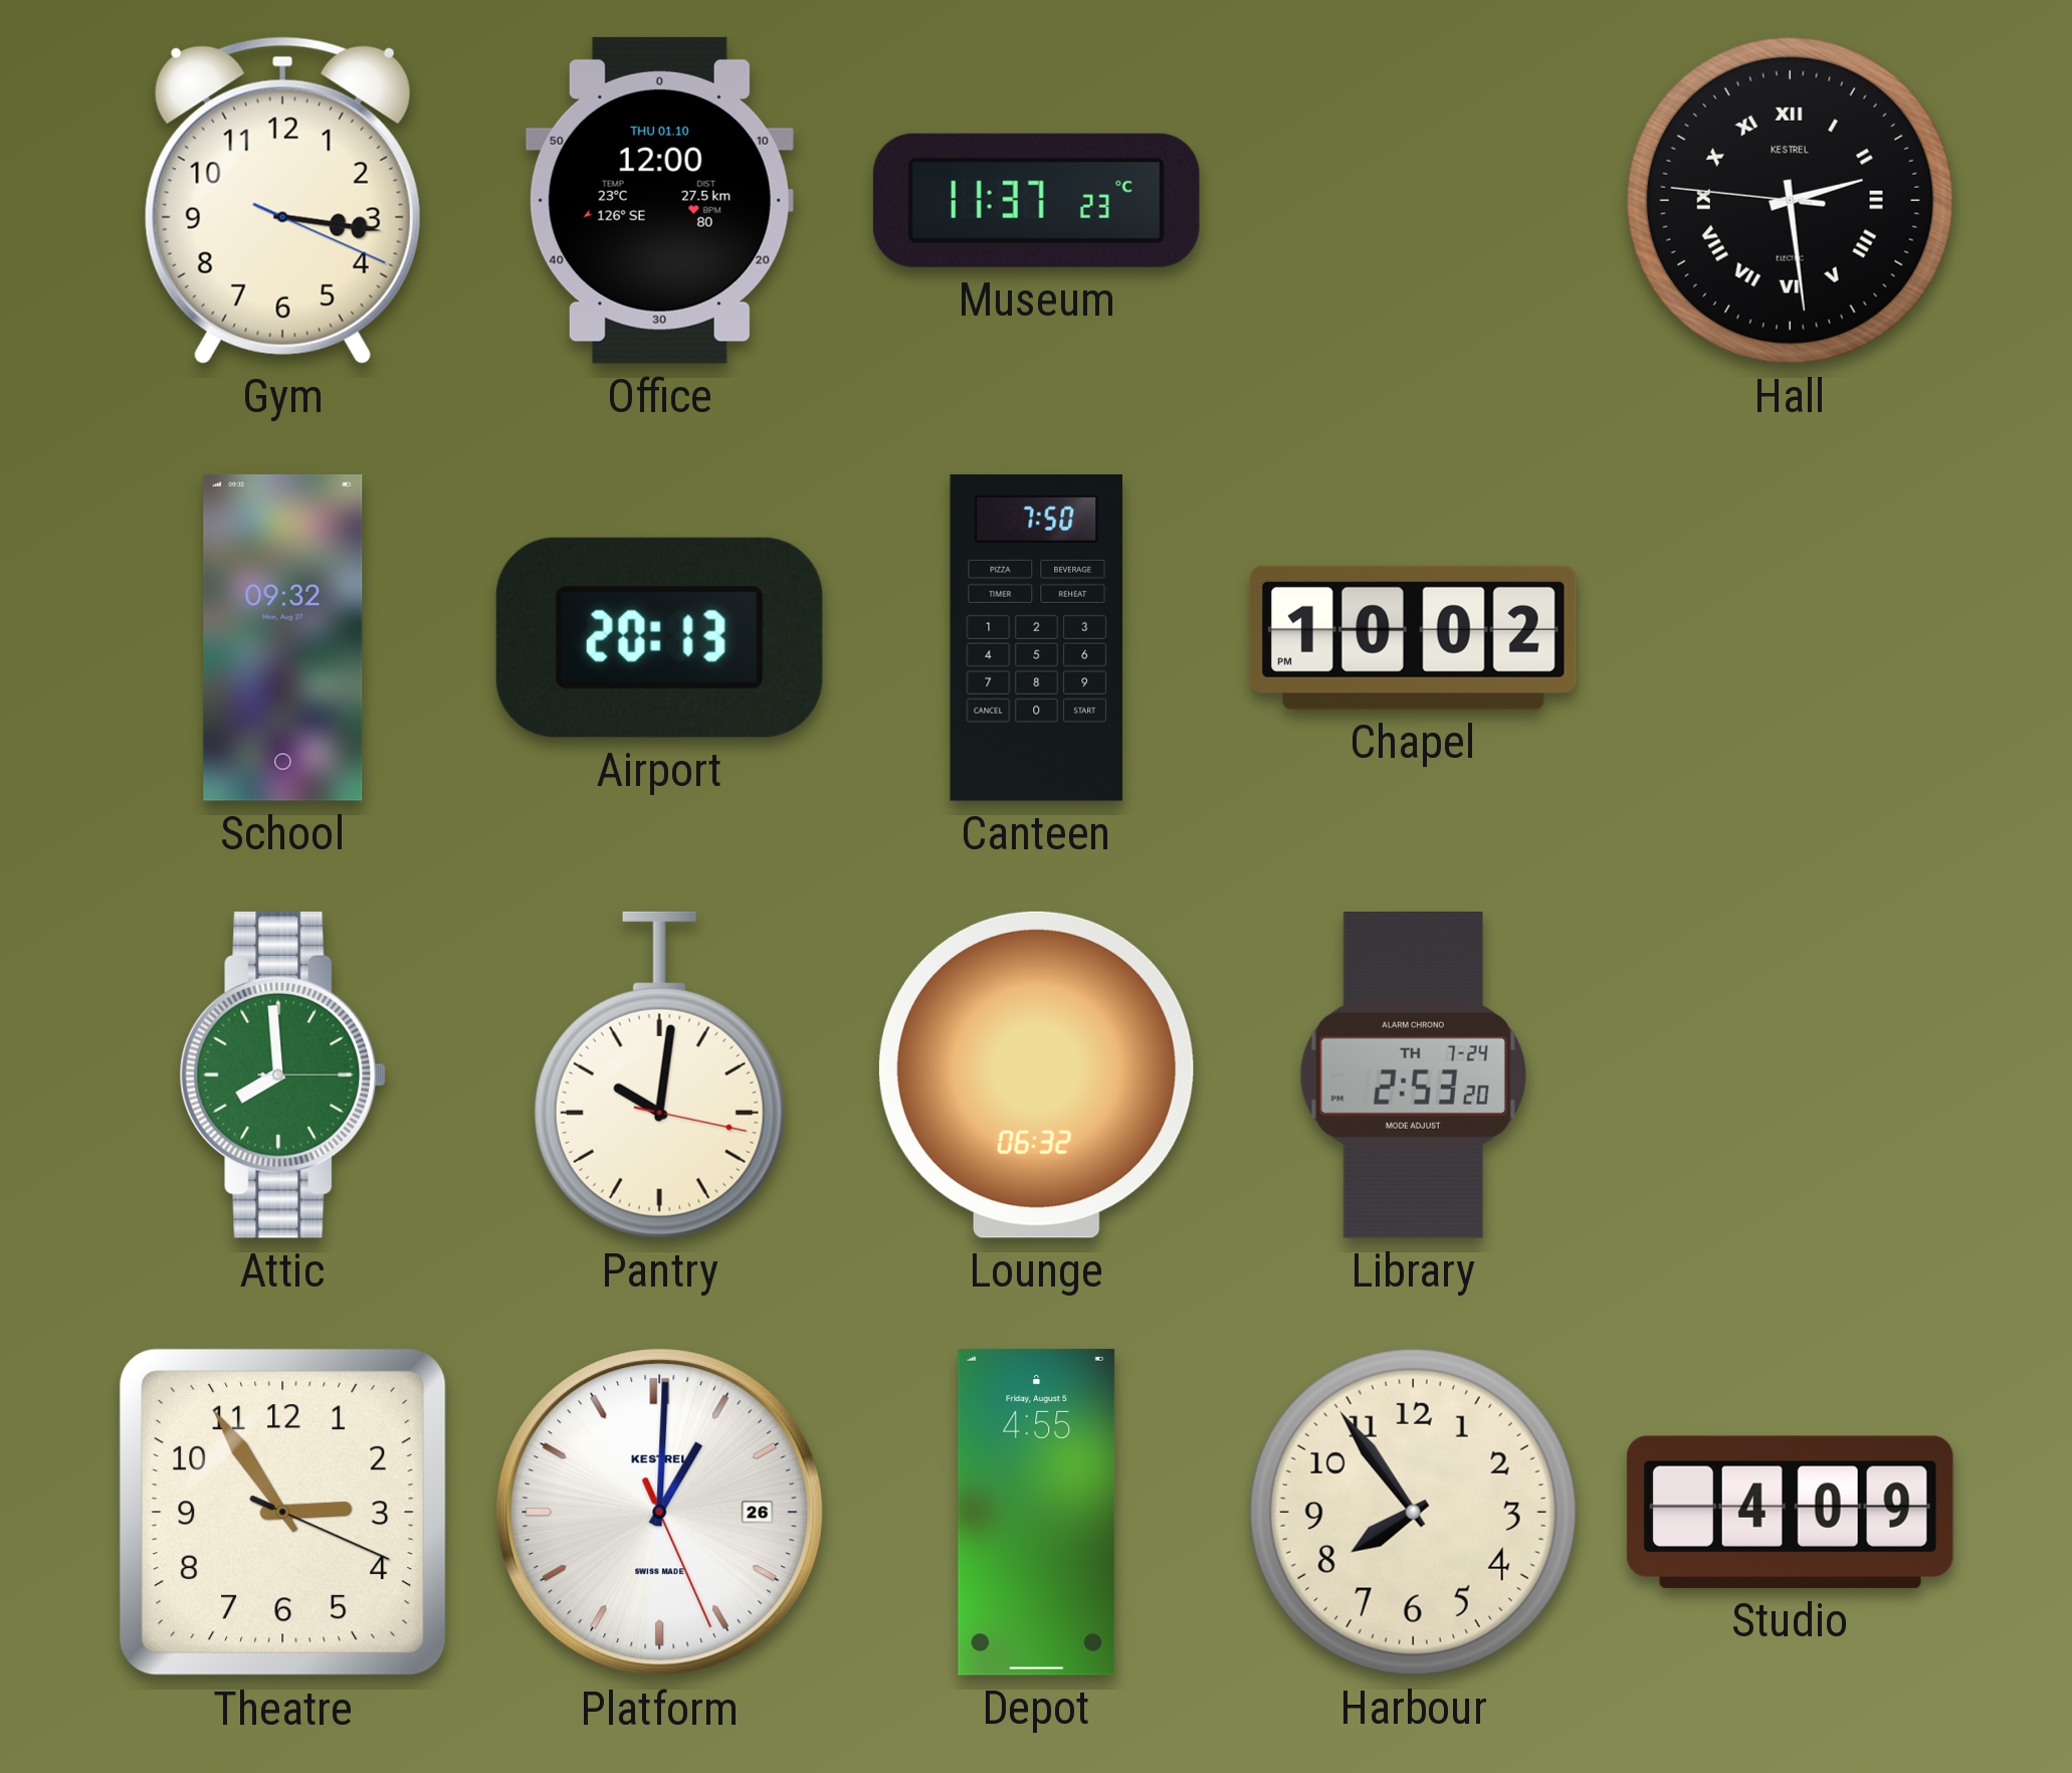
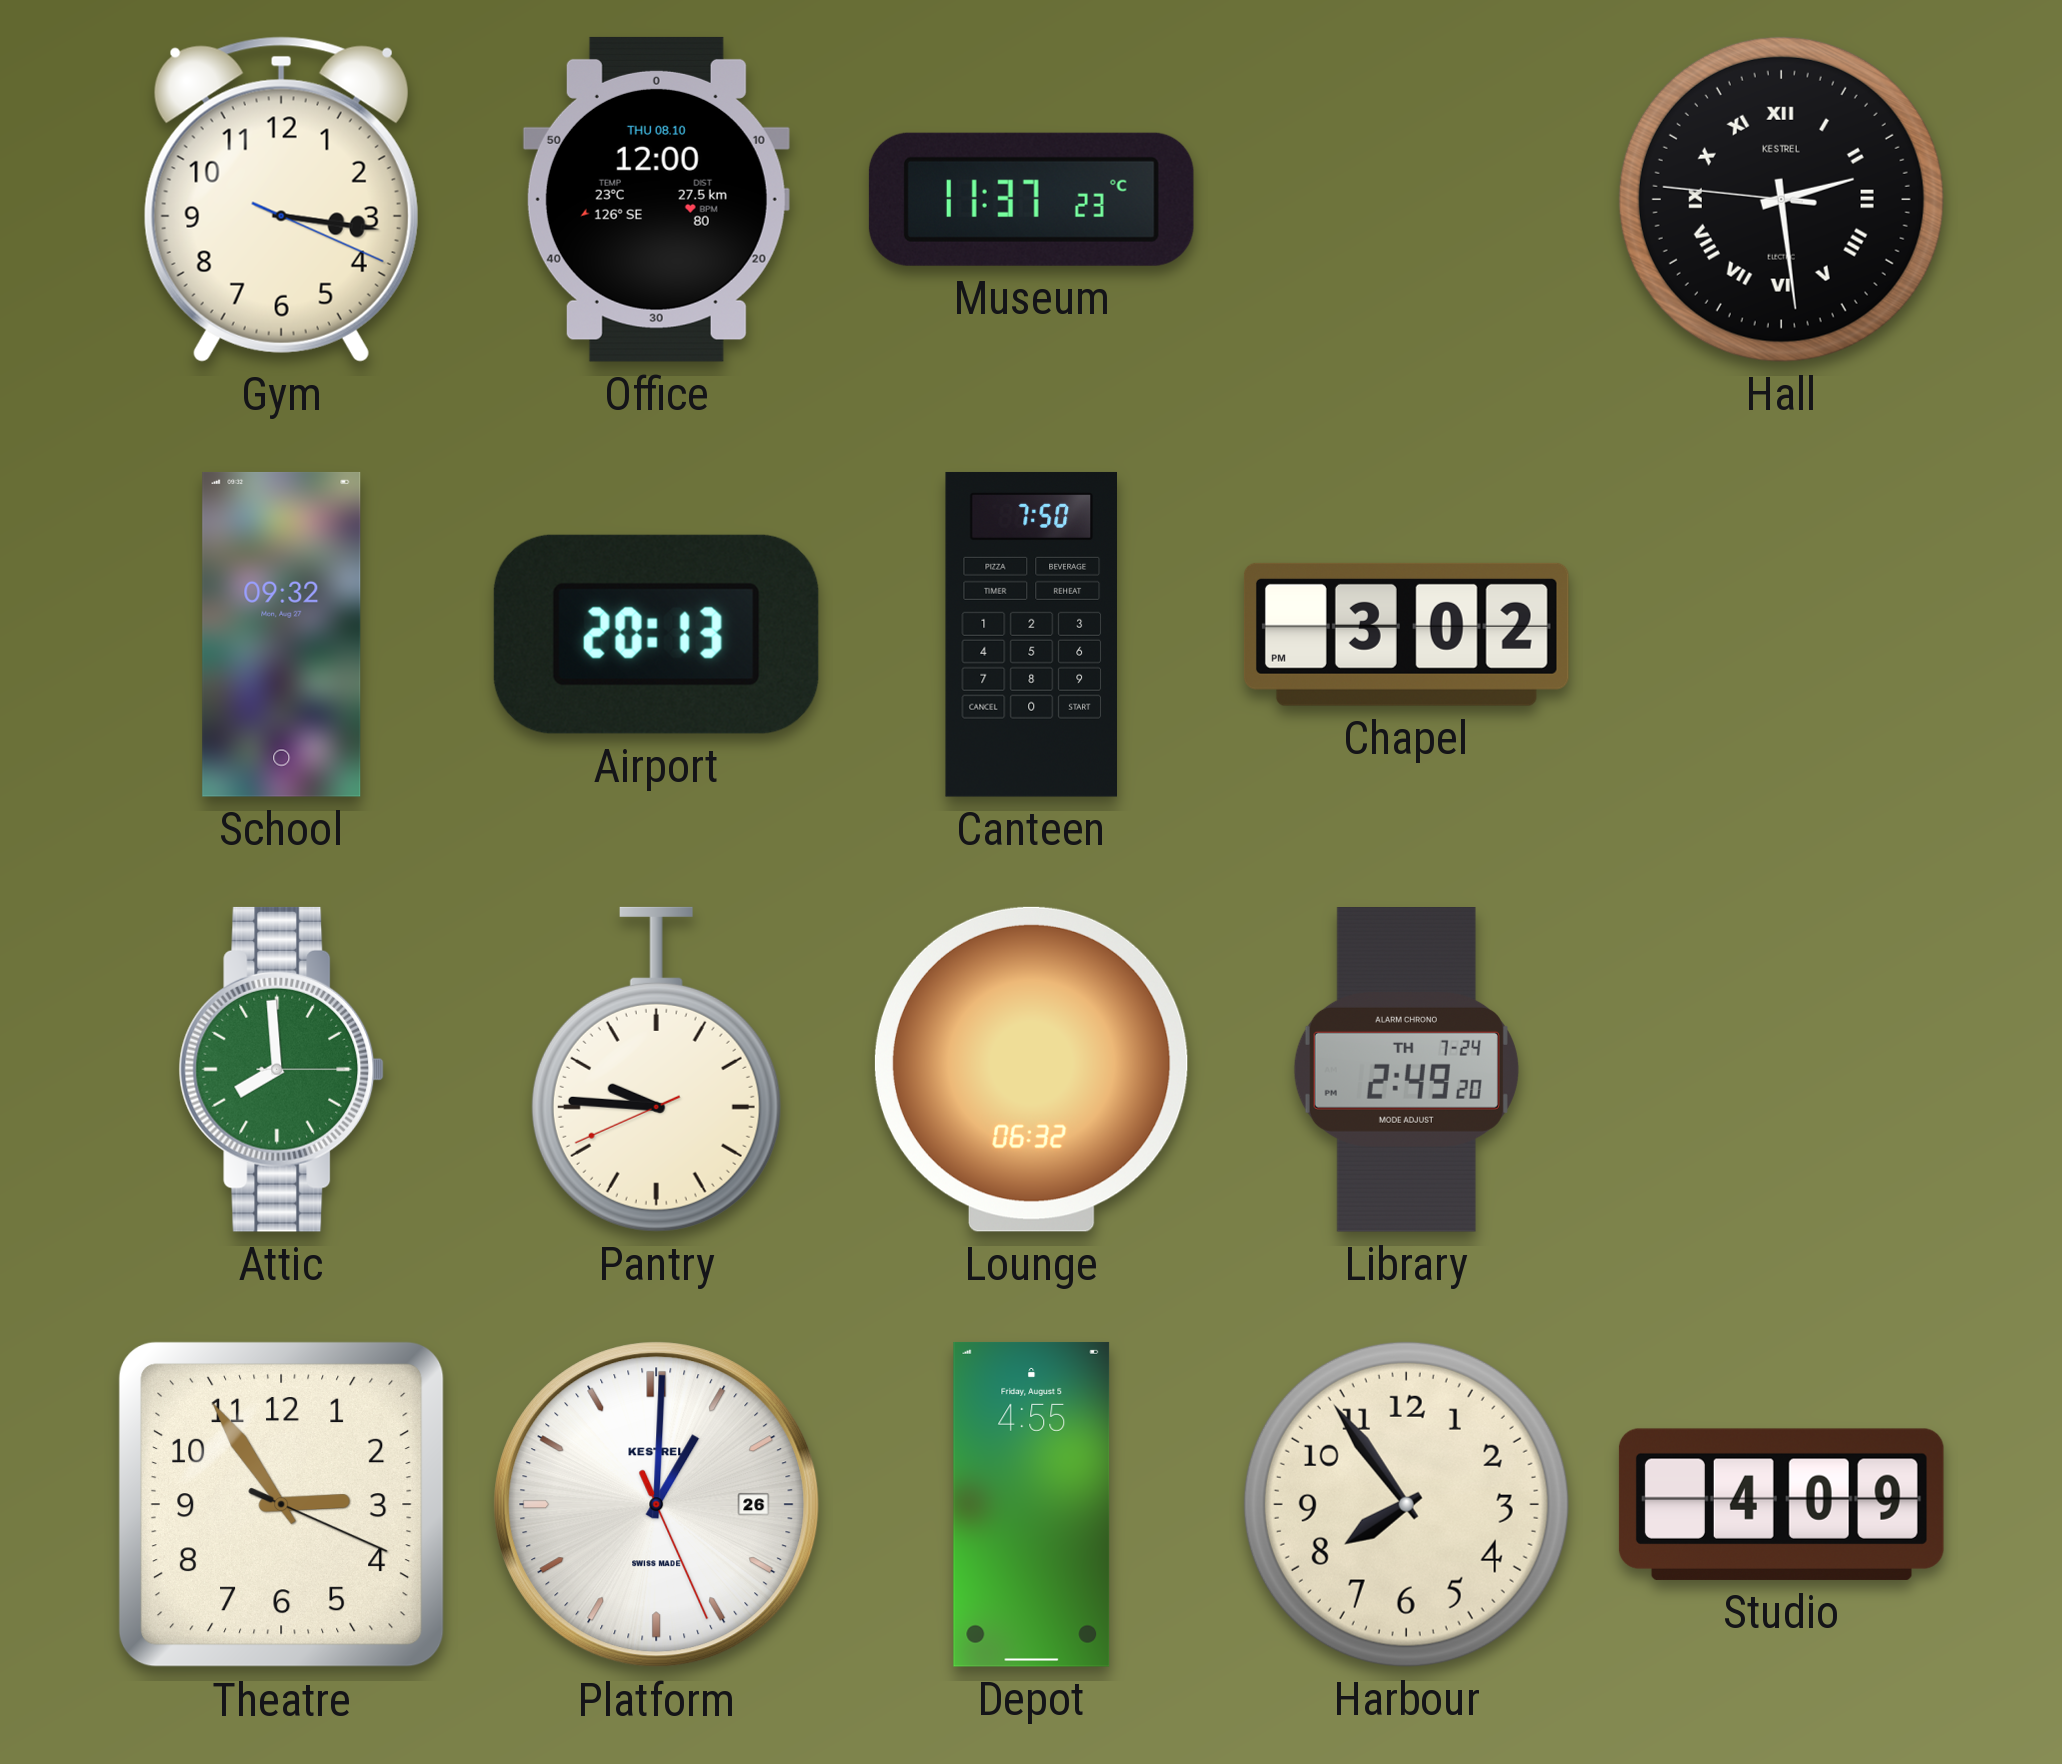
Office date: THU 01.10 -> THU 08.10 (656, 199)
Chapel: 10:02 -> 3:02 (1406, 634)
Pantry: 10:01 -> 9:45 (656, 1069)
Library: 2:53 -> 2:49 (1406, 1070)
